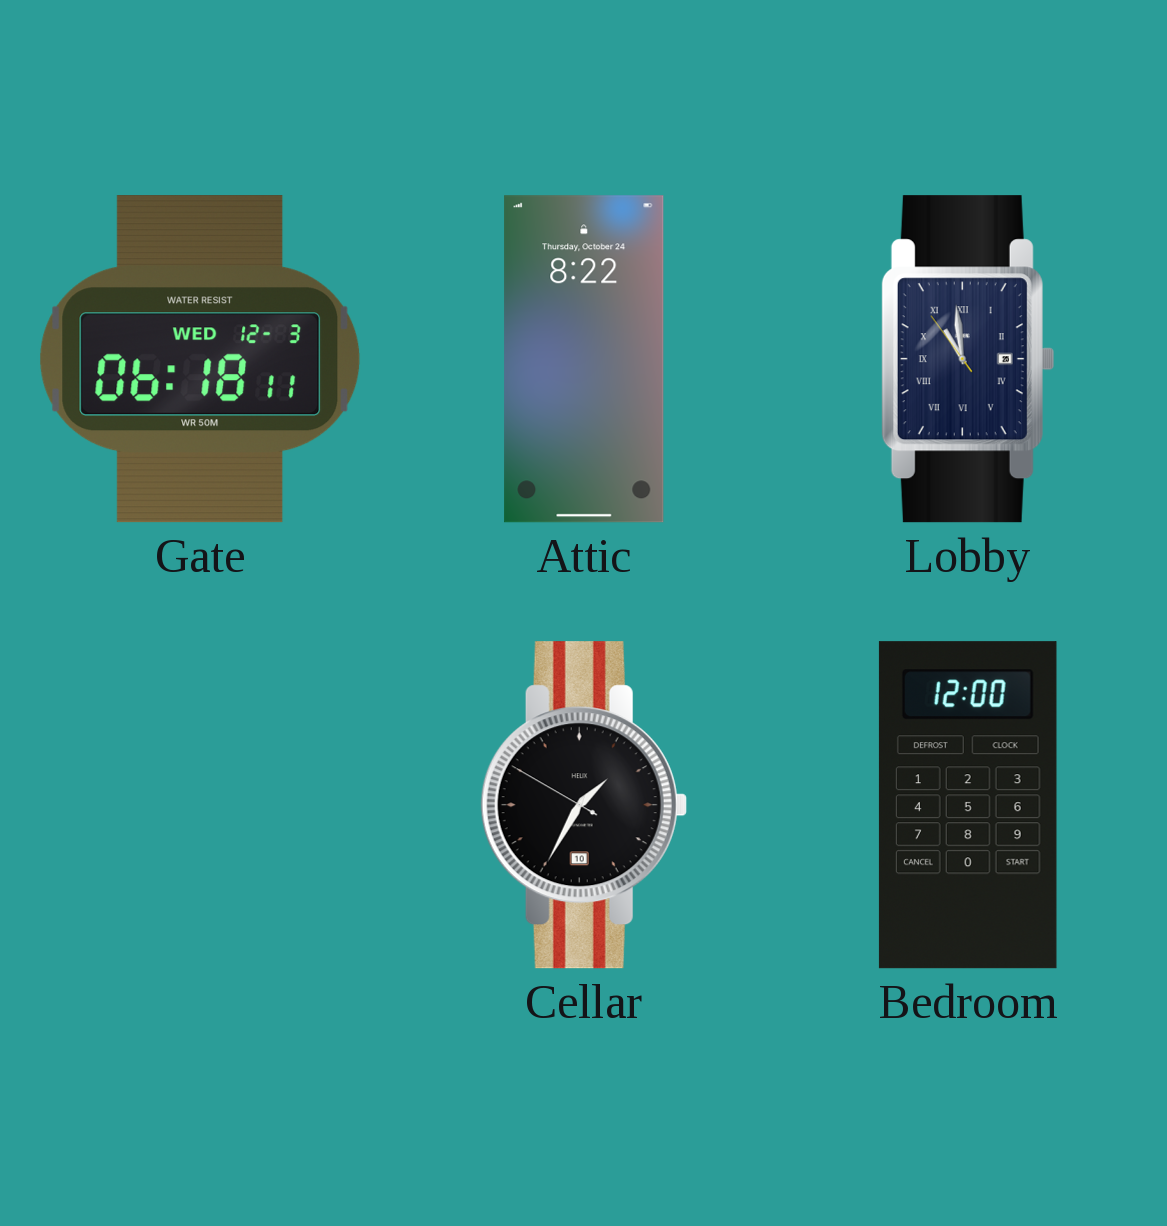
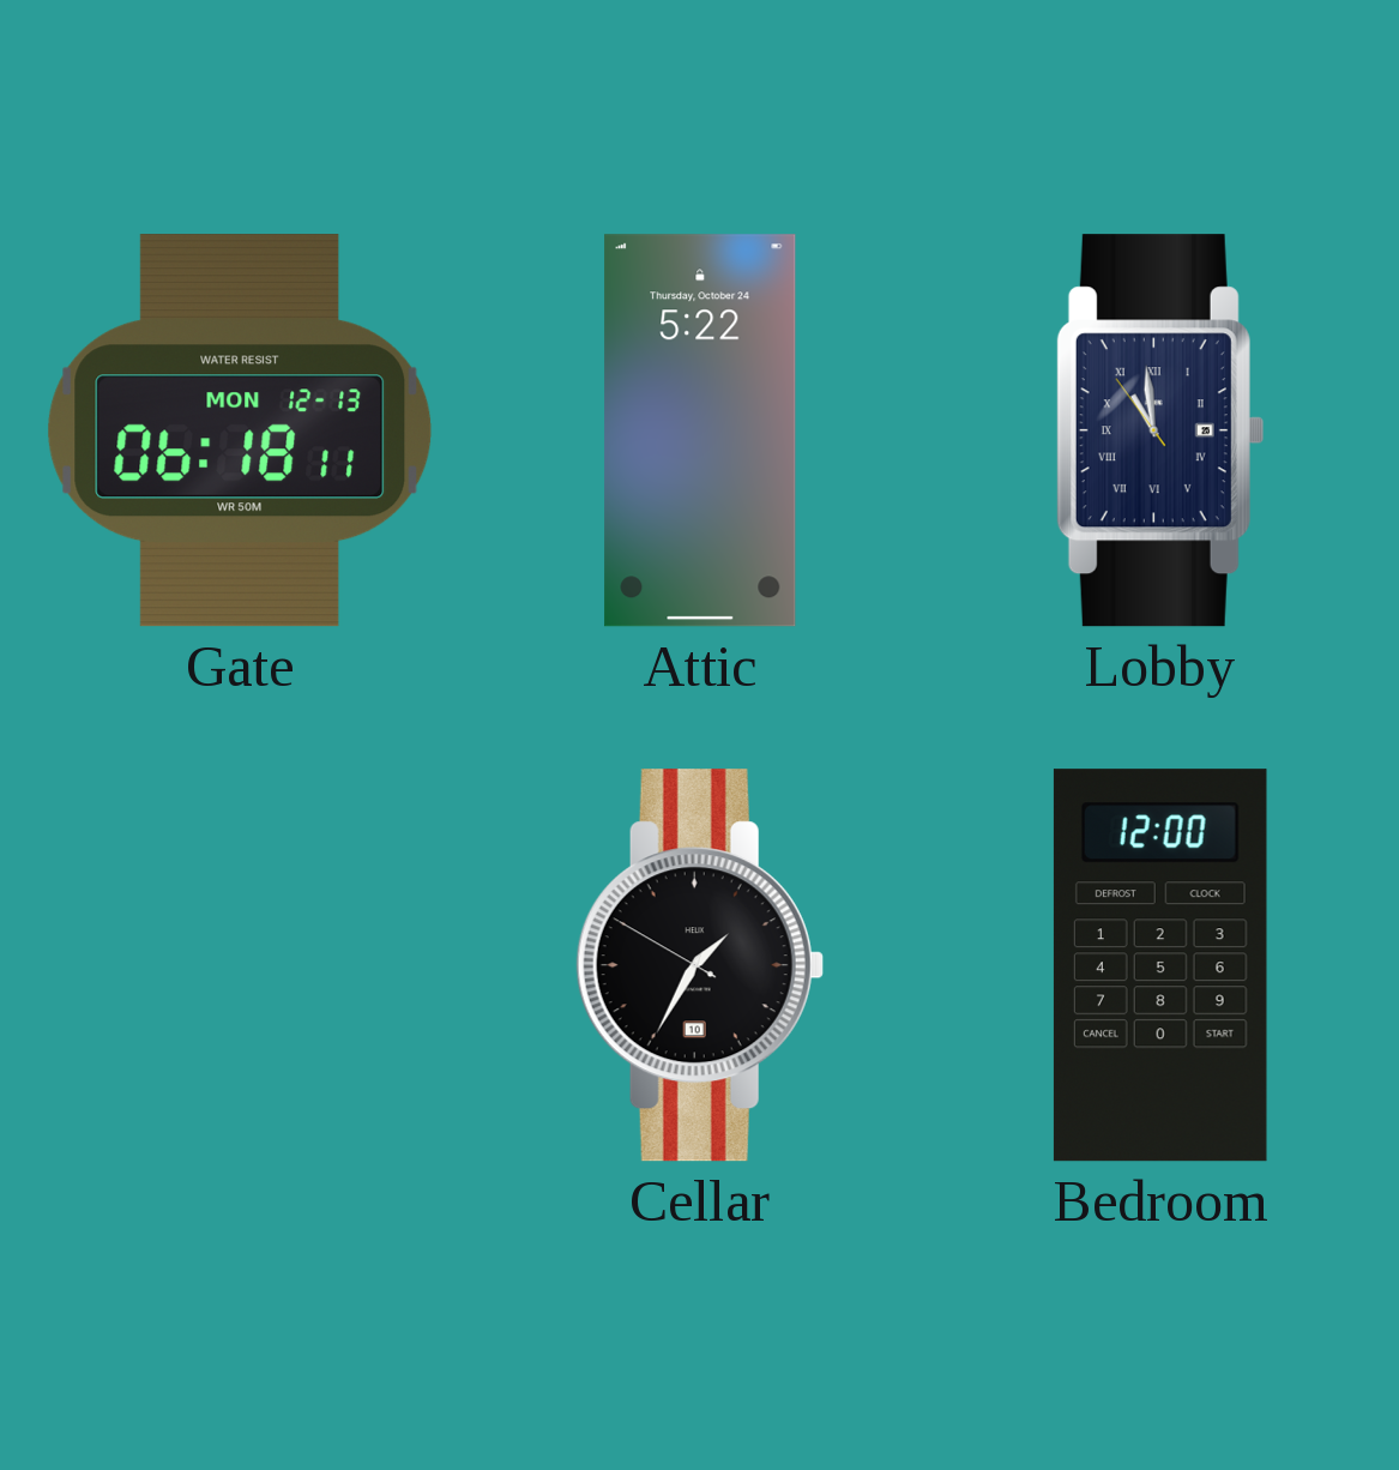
Gate date: WED 12-3 -> MON 12-13 (240, 430)
Attic: 8:22 -> 5:22 (700, 430)
